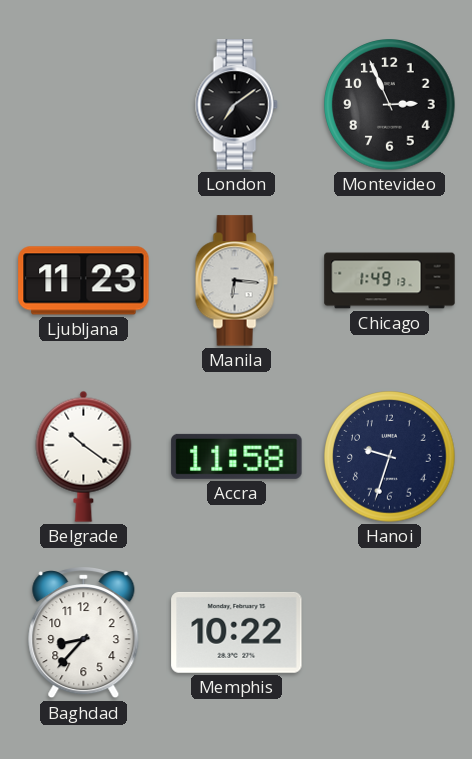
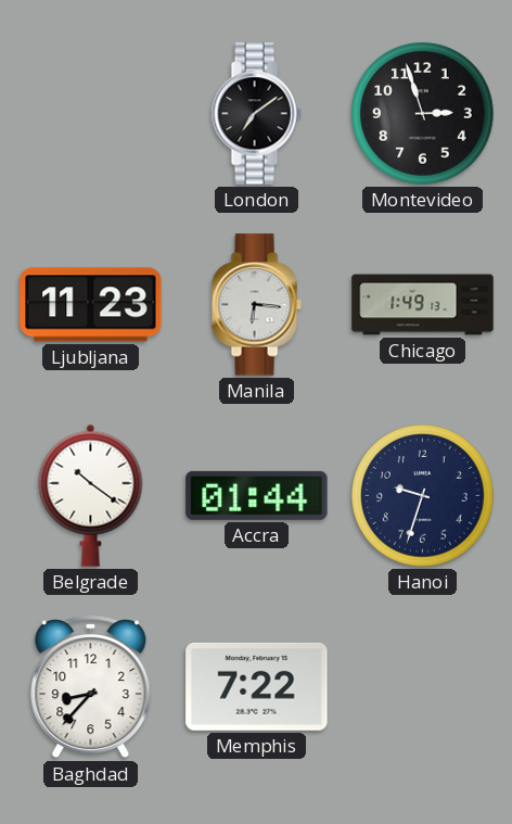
Montevideo: 2:56 -> 2:57 (423, 114)
Accra: 11:58 -> 01:44 (257, 495)
Memphis: 10:22 -> 7:22 (257, 686)
